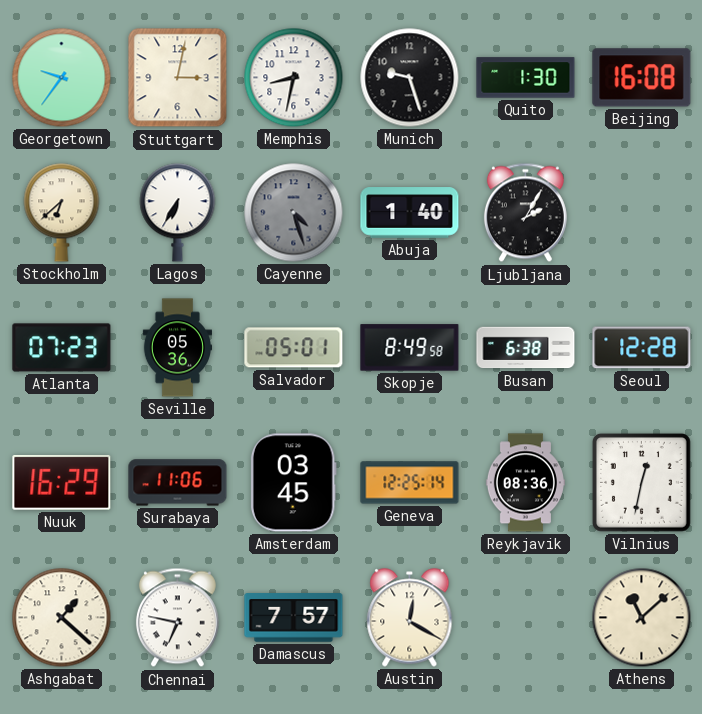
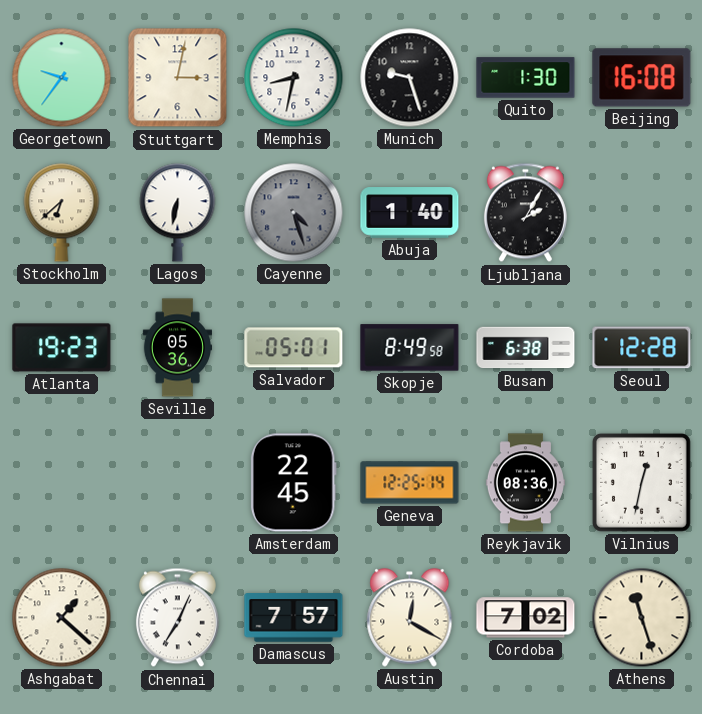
Lagos: 6:35 -> 6:32 (178, 213)
Atlanta: 07:23 -> 19:23 (62, 348)
Nuuk: 16:29 -> none (62, 482)
Surabaya: 11:06 -> none (178, 483)
Amsterdam: 03:45 -> 22:45 (293, 483)
Chennai: 6:47 -> 7:04 (177, 618)
Cordoba: none -> 7:02 (526, 618)
Athens: 11:08 -> 11:27 (642, 618)
